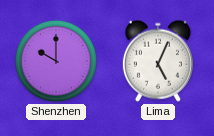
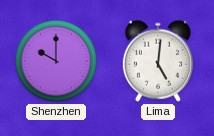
Lima: 5:04 -> 5:01 (158, 61)
